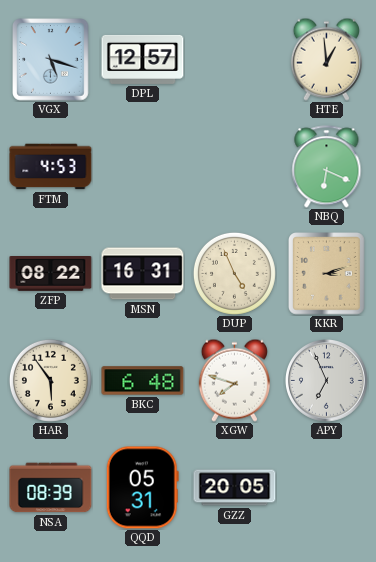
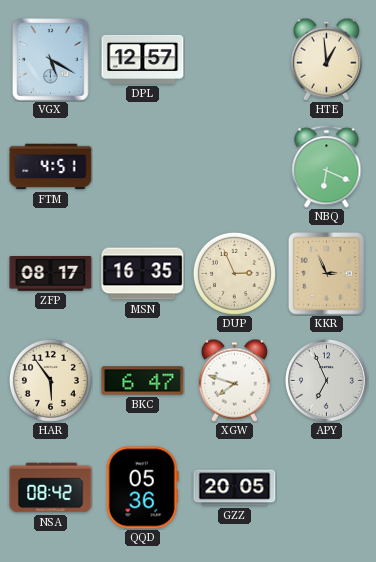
VGX: 5:18 -> 5:20 (51, 60)
FTM: 4:53 -> 4:51 (51, 167)
ZFP: 08:22 -> 08:17 (51, 274)
MSN: 16:31 -> 16:35 (143, 274)
DUP: 4:56 -> 2:56 (234, 273)
KKR: 3:12 -> 2:56 (327, 274)
BKC: 6:48 -> 6:47 (143, 381)
NSA: 08:39 -> 08:42 (51, 488)
QQD: 05:31 -> 05:36 (142, 488)
